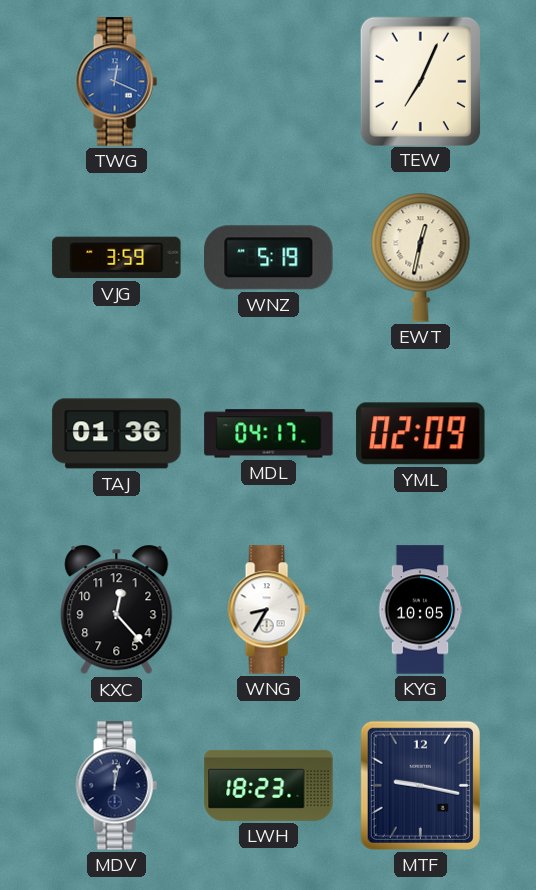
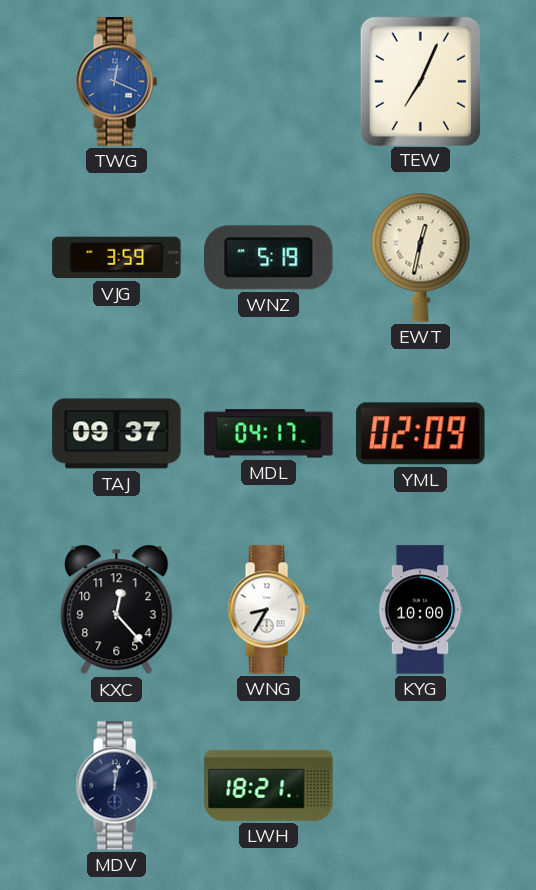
TAJ: 01:36 -> 09:37 (117, 434)
KYG: 10:05 -> 10:00 (420, 610)
LWH: 18:23 -> 18:21 (269, 785)
MTF: 9:17 -> none (420, 785)
